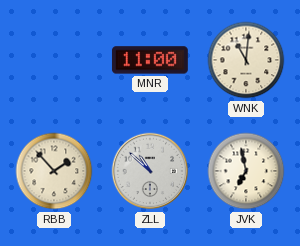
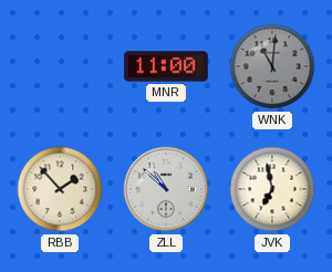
WNK dial: cream -> grey (272, 66)
